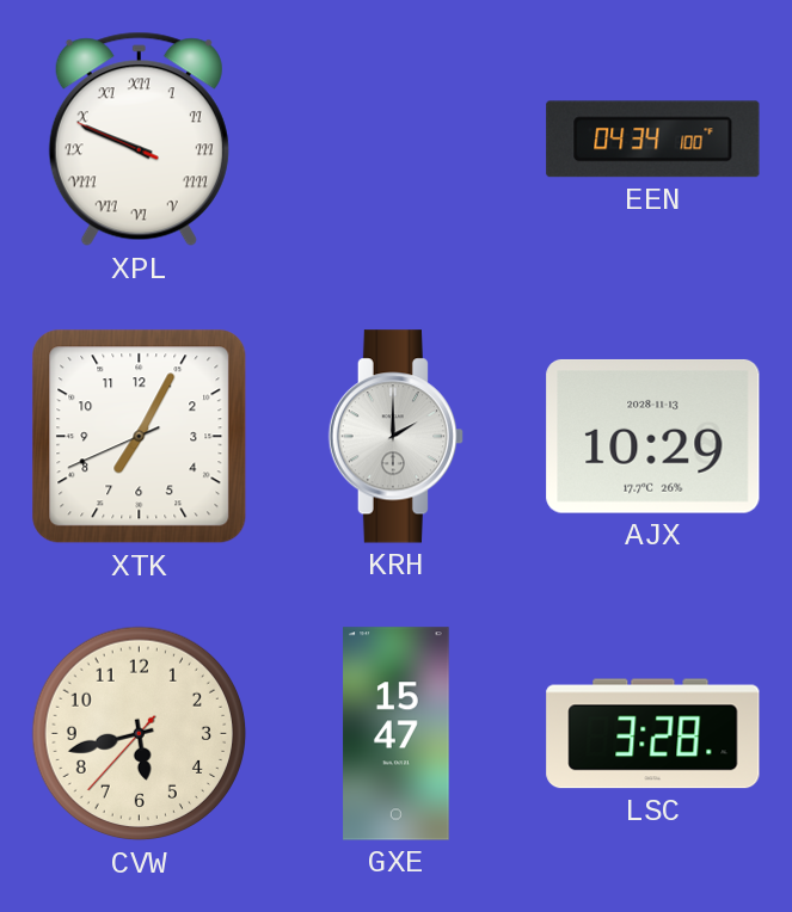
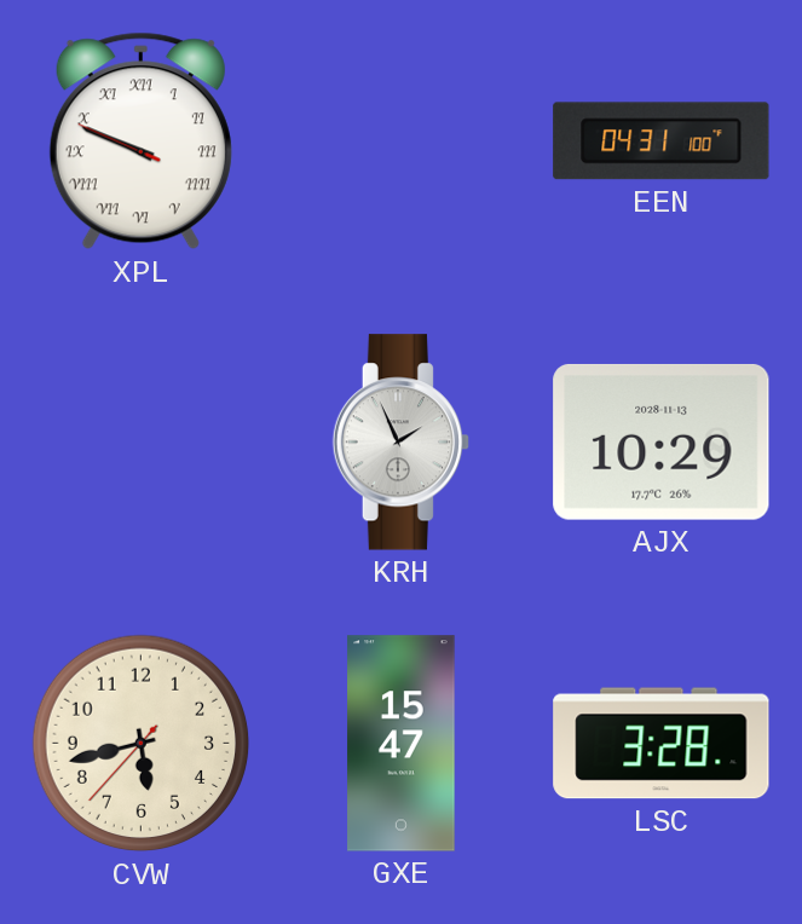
EEN: 04:34 -> 04:31 (662, 142)
XTK: 7:04 -> none (140, 437)
KRH: 2:00 -> 1:56 (400, 443)
